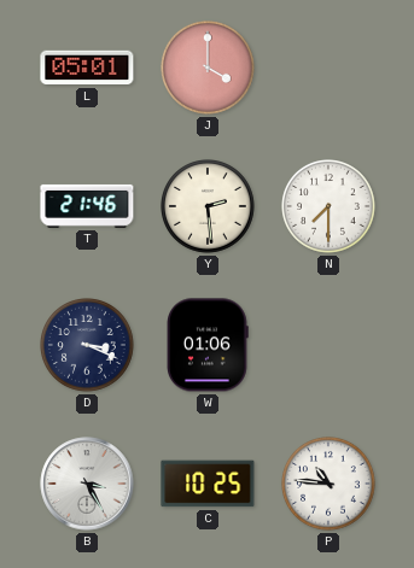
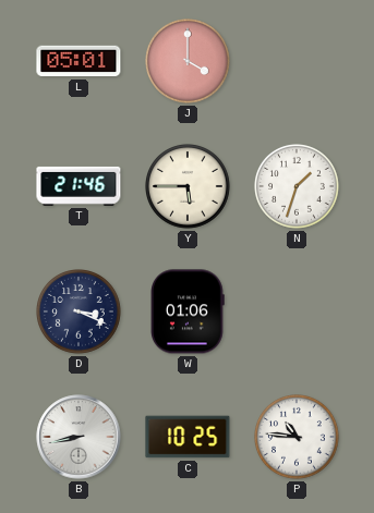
Y: 2:29 -> 5:45 (189, 187)
N: 7:30 -> 1:33 (298, 187)
B: 3:25 -> 8:43 (79, 437)
